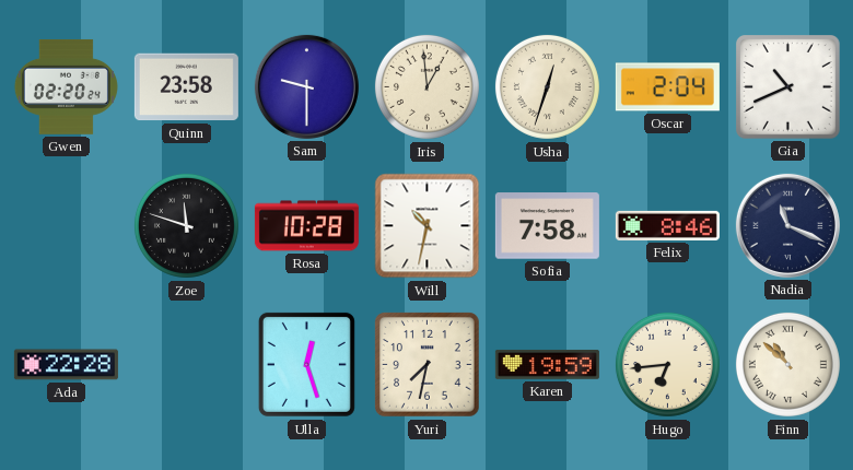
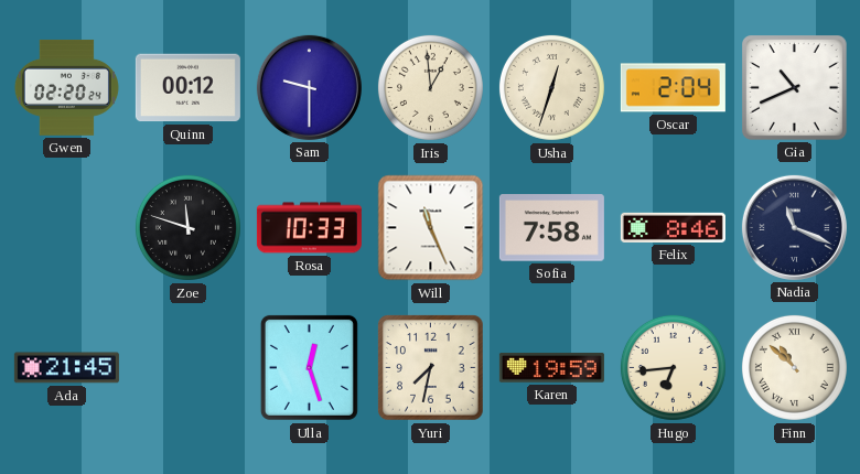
Quinn: 23:58 -> 00:12 (187, 88)
Rosa: 10:28 -> 10:33 (309, 228)
Will: 10:32 -> 11:26 (431, 228)
Ada: 22:28 -> 21:45 (66, 368)
